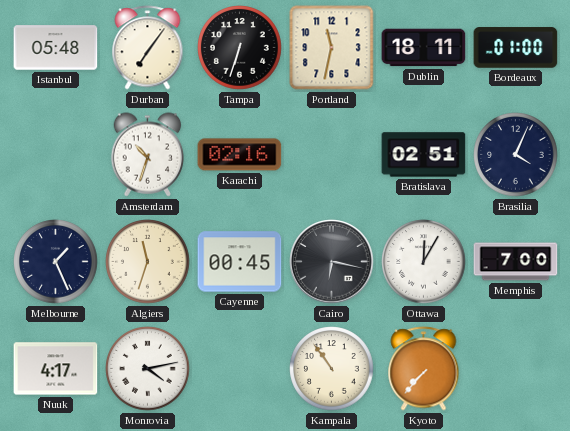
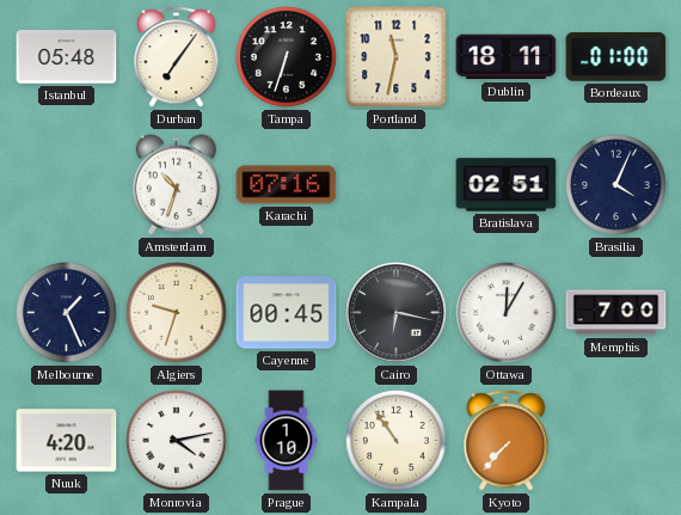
Karachi: 02:16 -> 07:16 (287, 185)
Algiers: 11:33 -> 9:33 (177, 313)
Nuuk: 4:17 -> 4:20 (67, 441)
Prague: none -> 1:10 (287, 441)
